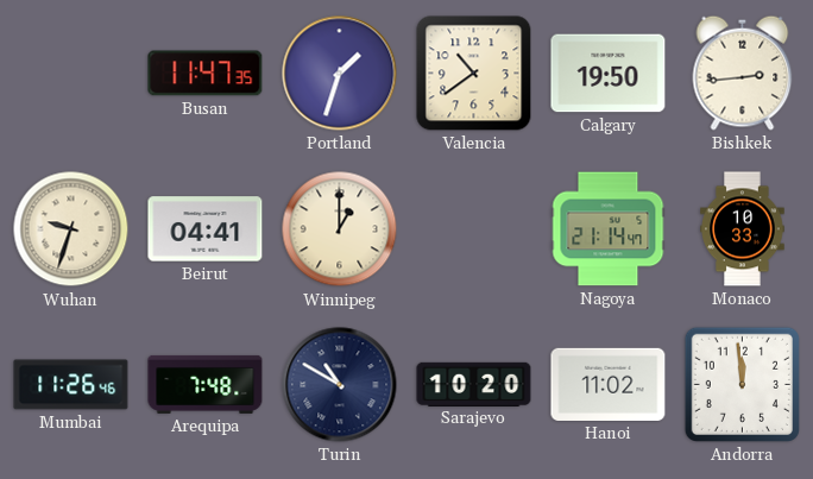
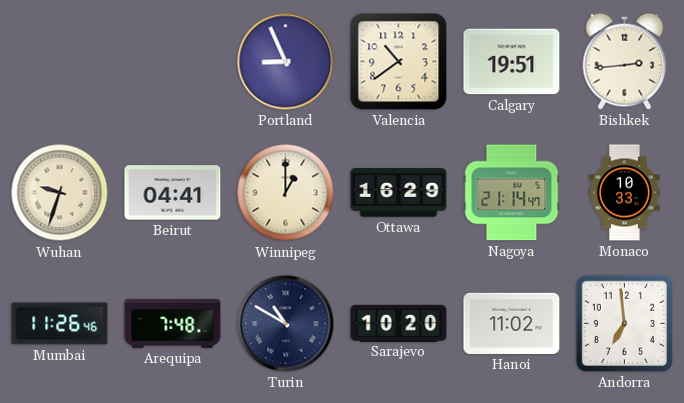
Busan: 11:47 -> none (206, 74)
Portland: 1:33 -> 8:56 (286, 62)
Calgary: 19:50 -> 19:51 (512, 62)
Ottawa: none -> 16:29 (399, 193)
Andorra: 11:59 -> 6:59 (624, 323)
